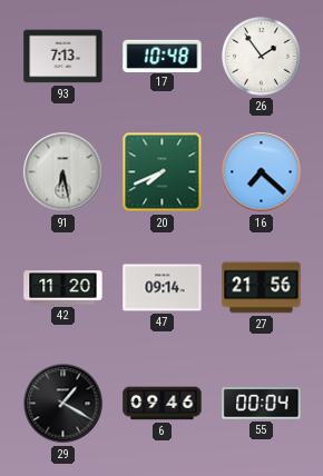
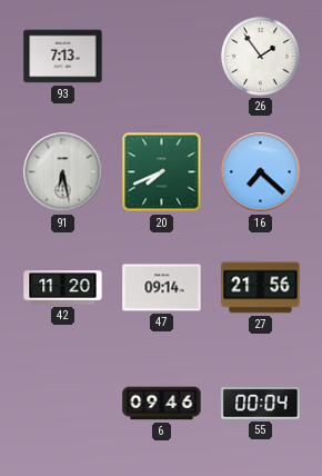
17: 10:48 -> none (163, 56)
29: 1:20 -> none (63, 404)
